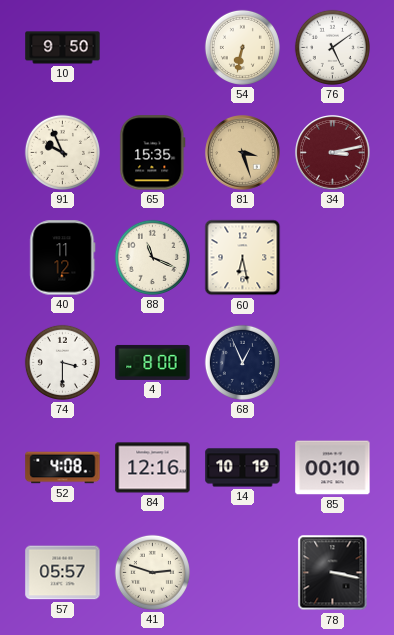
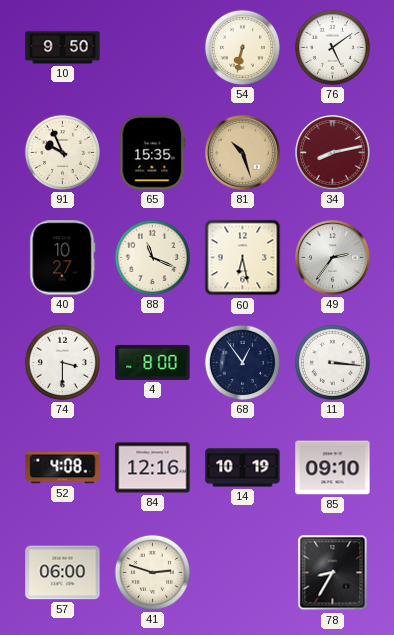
81: 3:27 -> 10:27 (243, 153)
34: 3:13 -> 8:13 (333, 153)
40: 11:12 -> 10:27 (63, 258)
49: none -> 2:36 (333, 258)
68: 12:56 -> 12:54 (242, 362)
11: none -> 3:16 (332, 362)
85: 00:10 -> 09:10 (333, 468)
57: 05:57 -> 06:00 (63, 573)
78: 3:17 -> 8:35 (333, 573)
